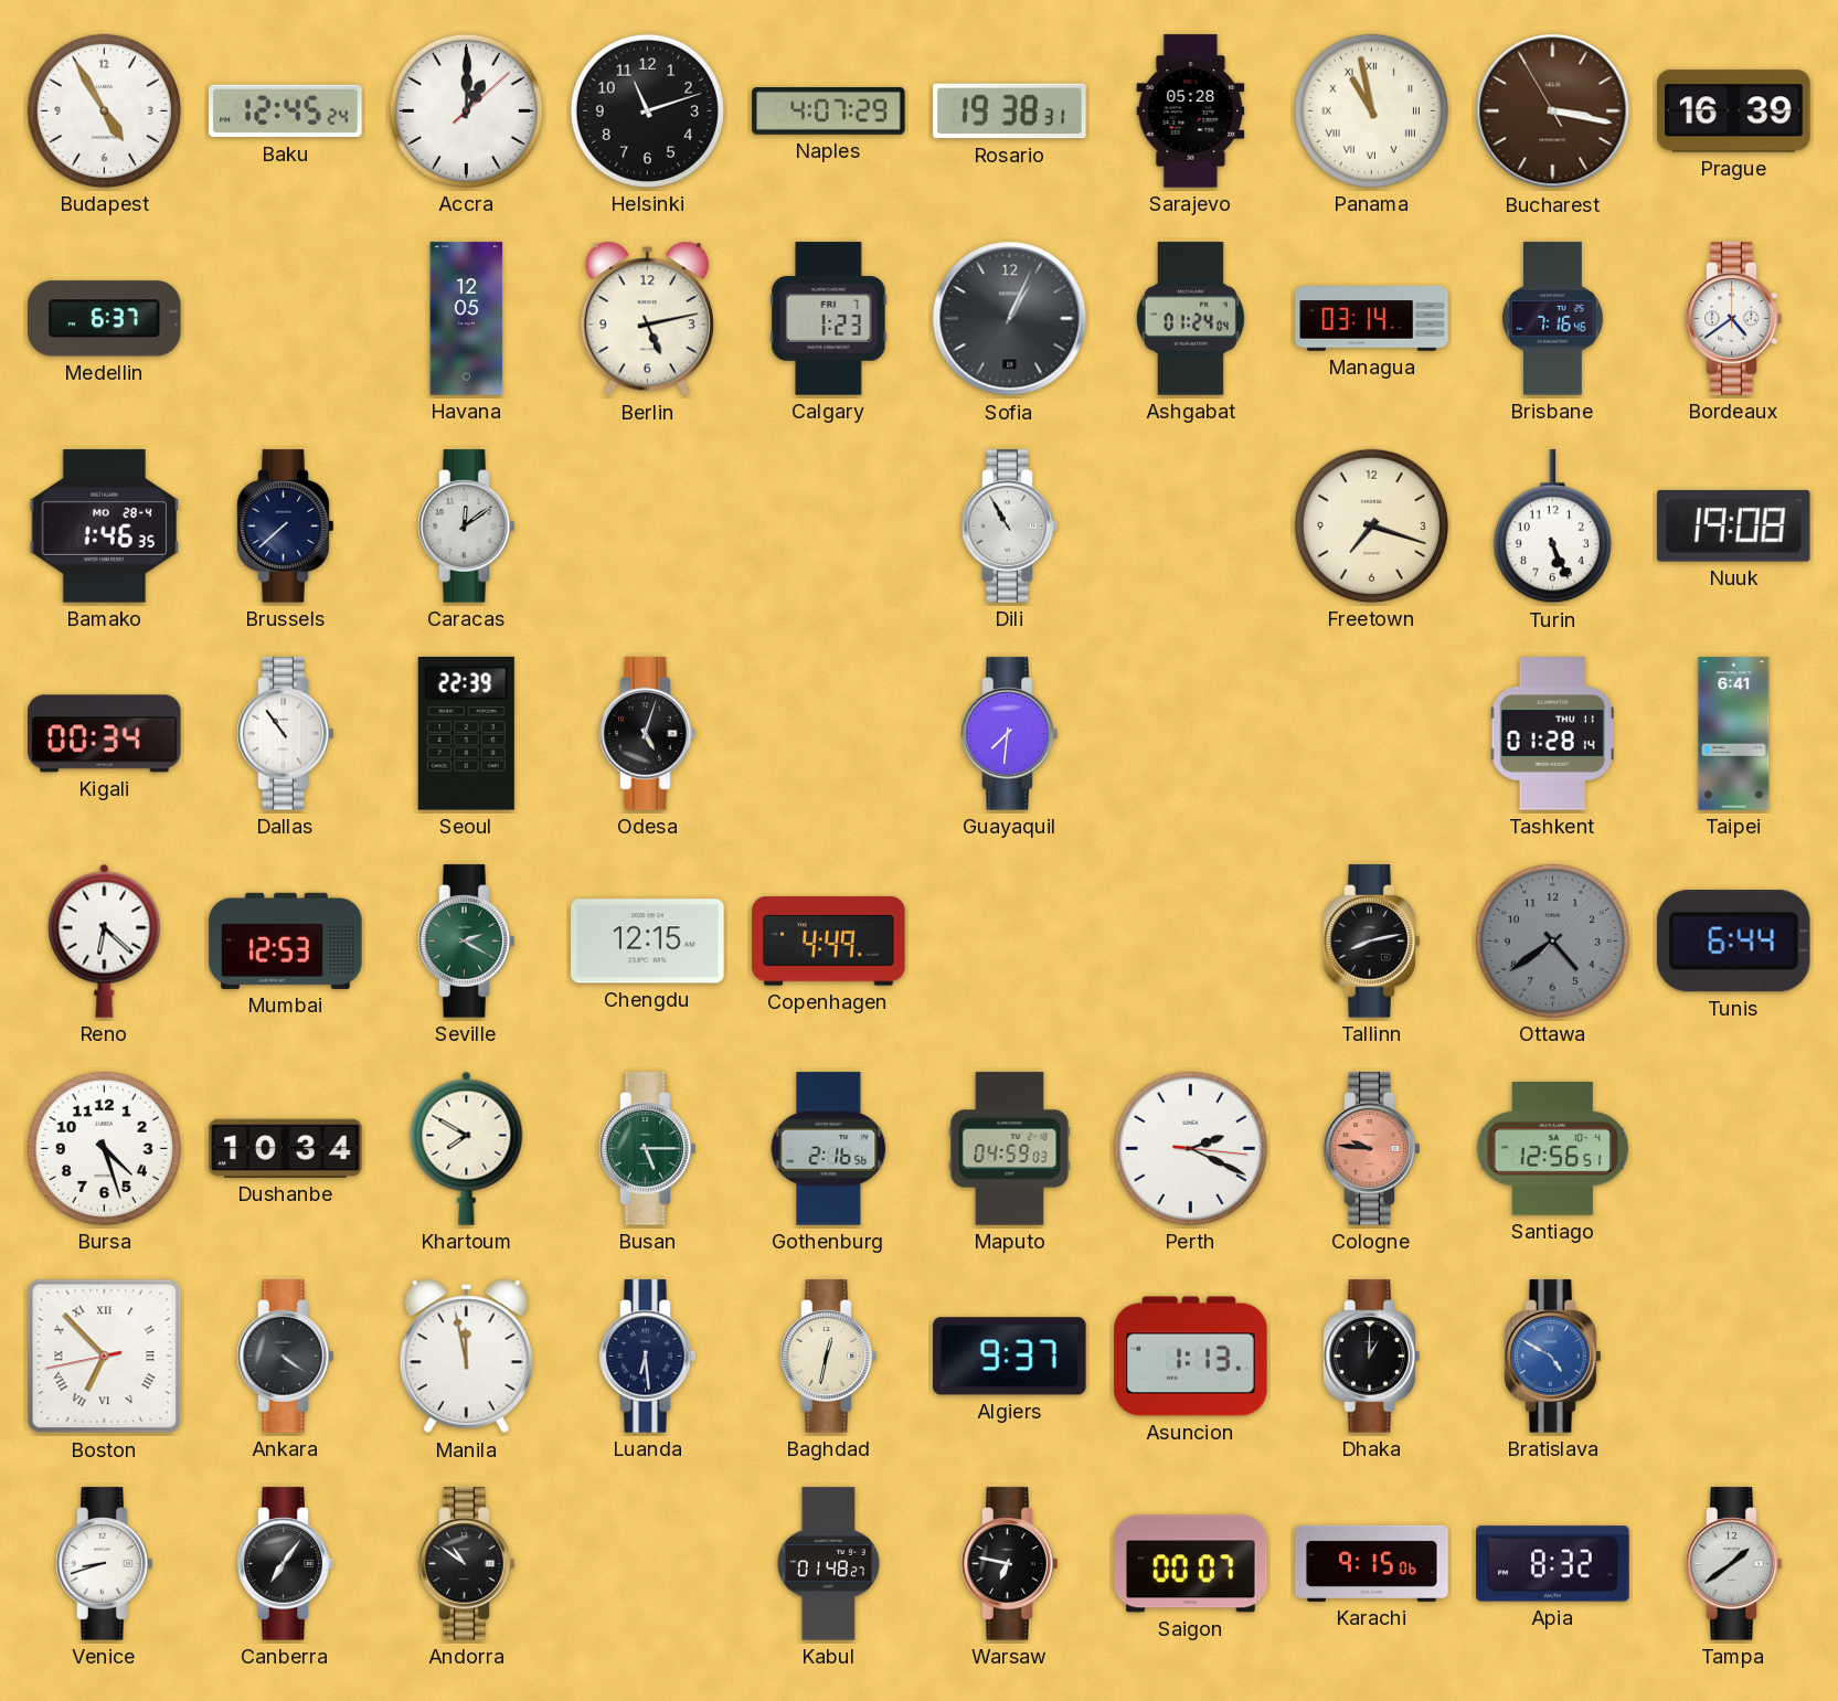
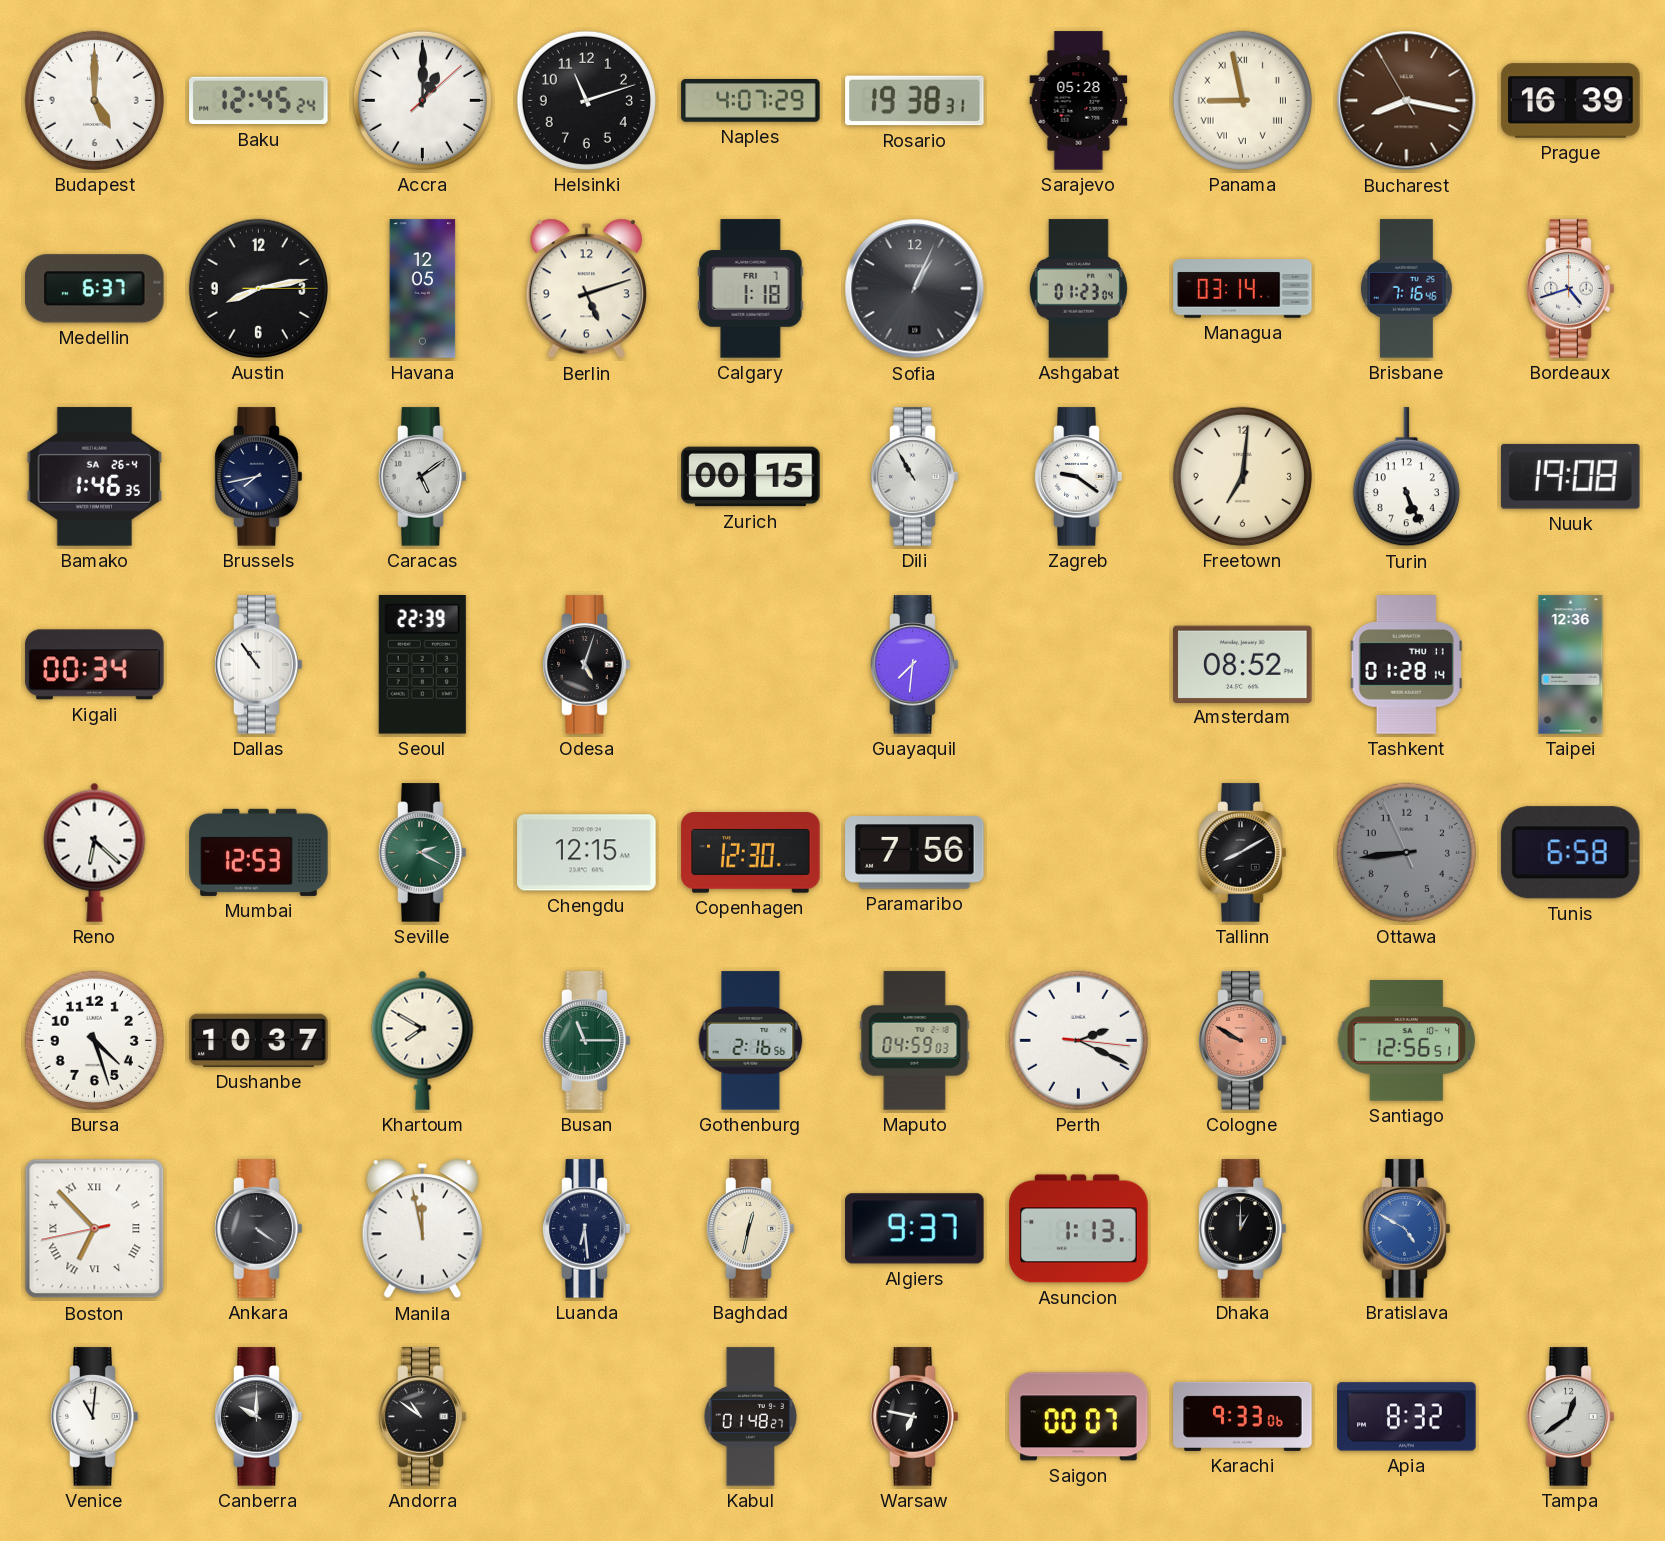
Budapest: 4:55 -> 5:00 (94, 100)
Panama: 10:58 -> 8:58 (1242, 100)
Bucharest: 3:16 -> 8:16 (1407, 101)
Austin: none -> 8:13 (258, 288)
Berlin: 5:13 -> 5:12 (586, 289)
Calgary: 1:23 -> 1:18 (751, 289)
Ashgabat: 01:24 -> 01:23 (1078, 289)
Bordeaux: 4:39 -> 4:42 (1571, 289)
Bamako date: MO 28-4 -> SA 26-4 (95, 477)
Brussels: 7:38 -> 7:43 (259, 477)
Caracas: 12:09 -> 5:09 (423, 477)
Zurich: none -> 00:15 (751, 477)
Zagreb: none -> 9:21 (1079, 477)
Freetown: 7:18 -> 7:01 (1242, 476)
Amsterdam: none -> 08:52 (1243, 664)
Taipei: 6:41 -> 12:36 (1571, 665)
Copenhagen: 4:49 -> 12:30 (751, 853)
Paramaribo: none -> 7:56 (915, 853)
Tallinn: 8:13 -> 8:10 (1243, 853)
Ottawa: 4:39 -> 8:43 (1406, 852)
Tunis: 6:44 -> 6:58 (1570, 853)
Dushanbe: 10:34 -> 10:37 (259, 1040)
Busan: 5:15 -> 11:15 (587, 1041)
Cologne: 9:46 -> 9:50 (1243, 1041)
Venice: 8:42 -> 11:01 (95, 1417)
Canberra: 7:06 -> 10:00 (259, 1417)
Karachi: 9:15 -> 9:33 (1243, 1416)
Tampa: 1:39 -> 12:39 (1571, 1417)
